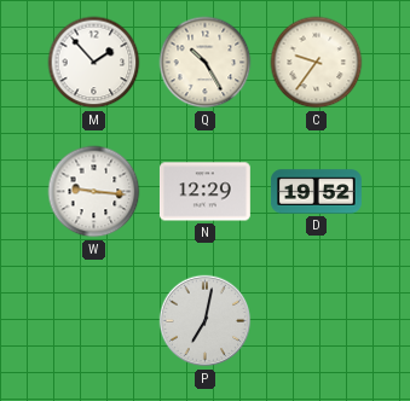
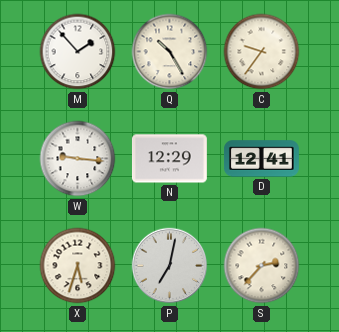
D: 19:52 -> 12:41 (262, 159)
X: none -> 5:33 (78, 266)
S: none -> 2:37 (262, 266)
